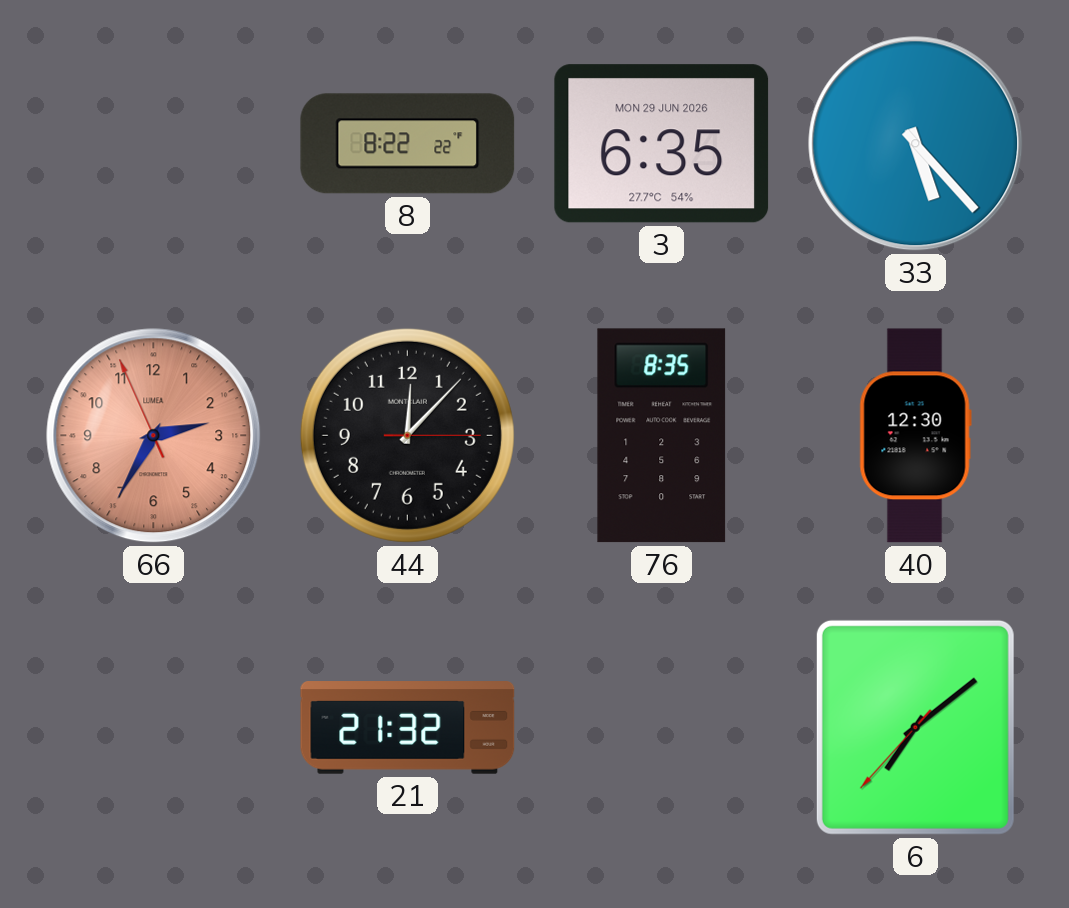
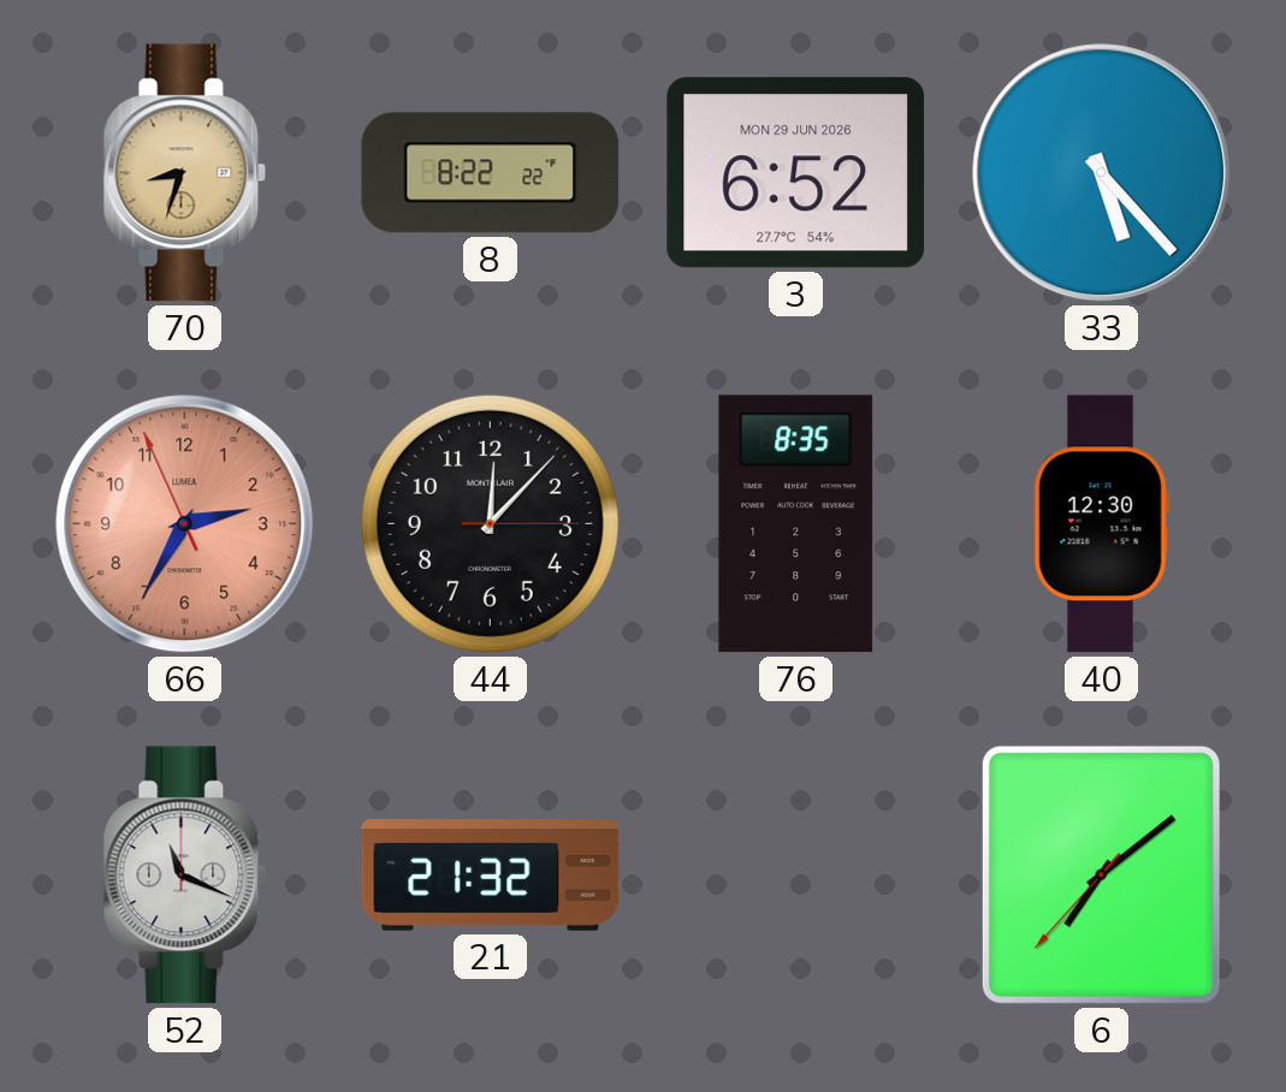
70: none -> 8:33 (185, 173)
3: 6:35 -> 6:52 (796, 173)
52: none -> 11:19 (185, 876)
